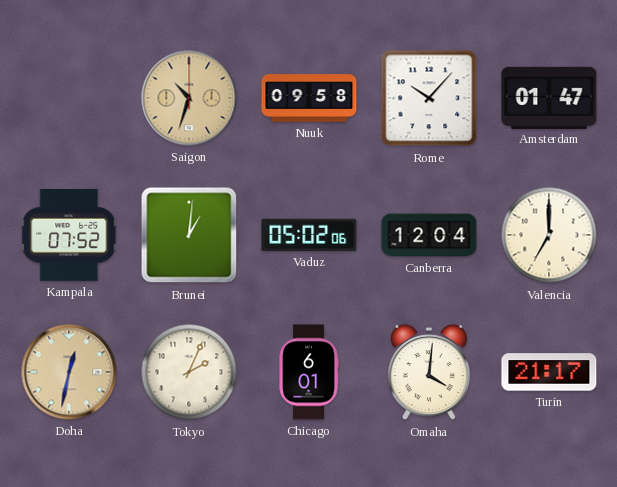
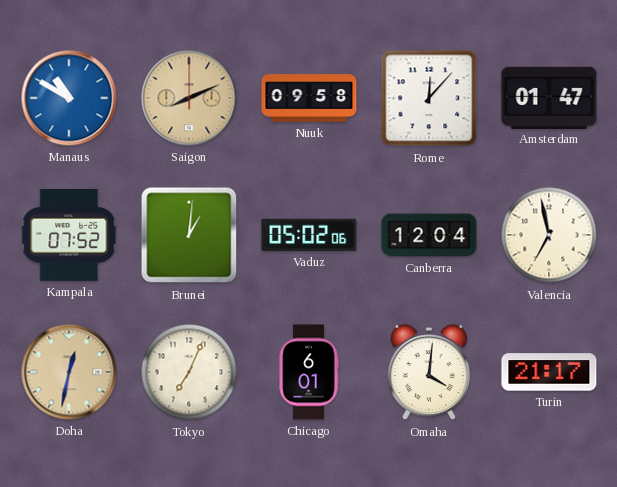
Manaus: none -> 10:50 (69, 98)
Saigon: 10:33 -> 8:11 (189, 98)
Rome: 10:07 -> 12:07 (429, 98)
Valencia: 7:00 -> 6:58 (549, 235)
Tokyo: 2:04 -> 7:04 (189, 372)
